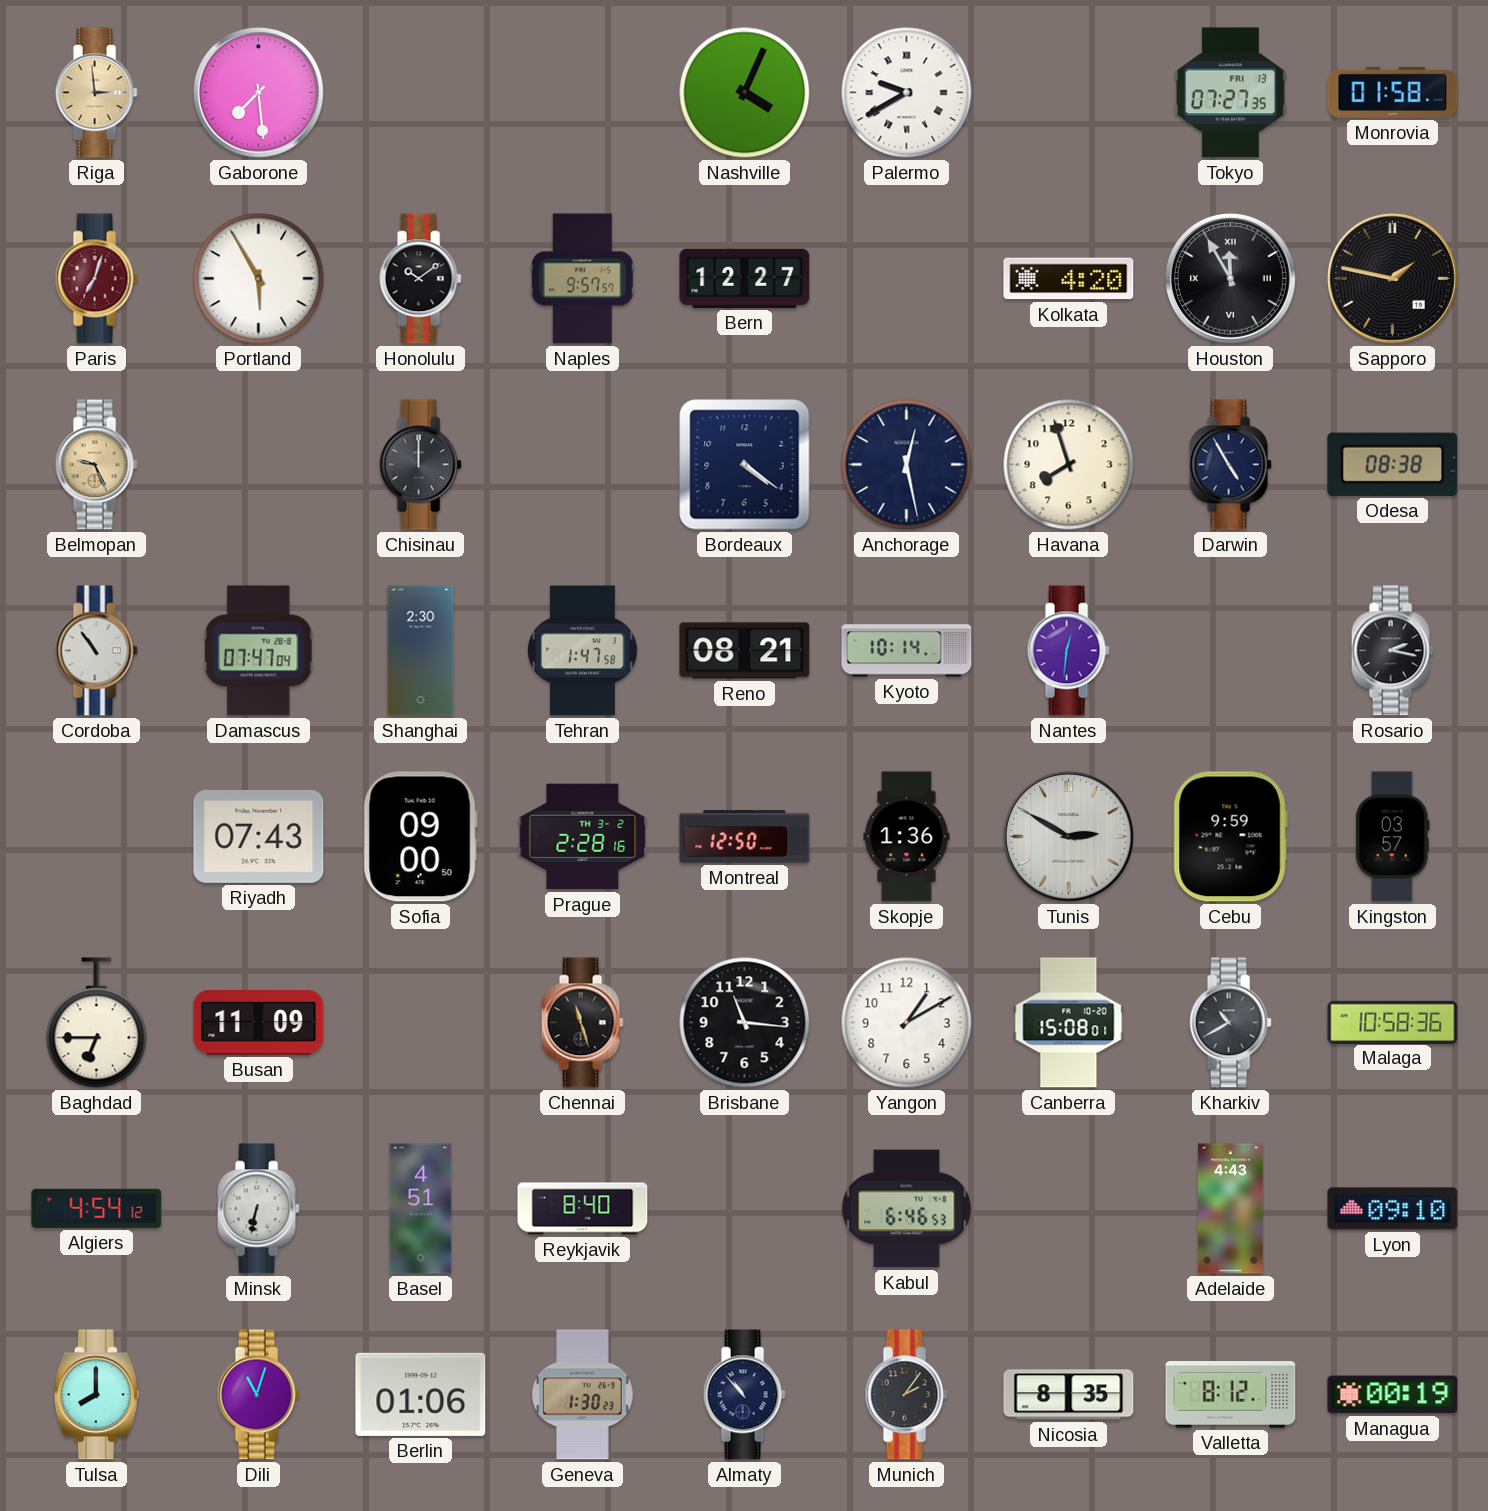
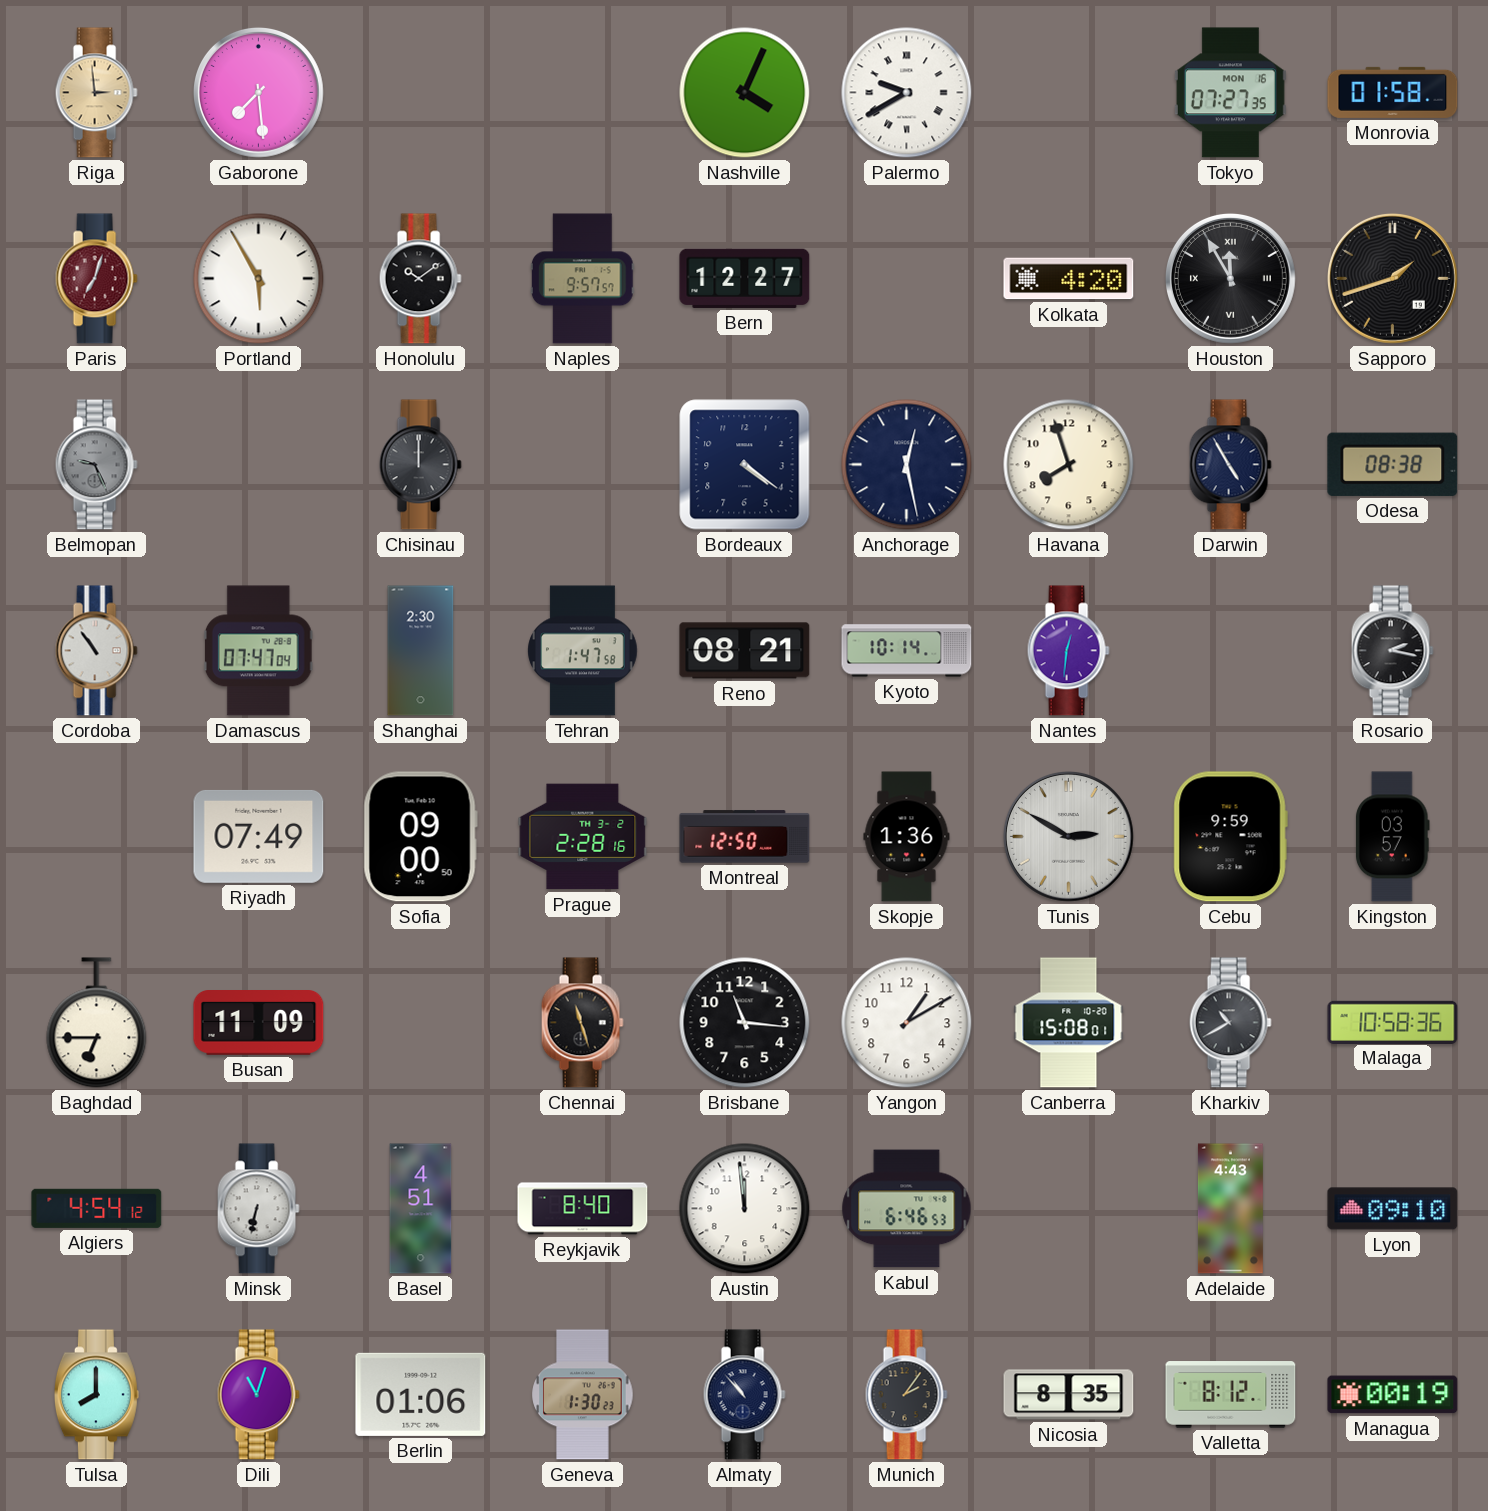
Tokyo date: FRI 13 -> MON 16 (1230, 93)
Sapporo: 1:47 -> 1:42 (1392, 278)
Belmopan dial: champagne -> grey (96, 465)
Riyadh: 07:43 -> 07:49 (259, 836)
Austin: none -> 11:59 (745, 1209)
